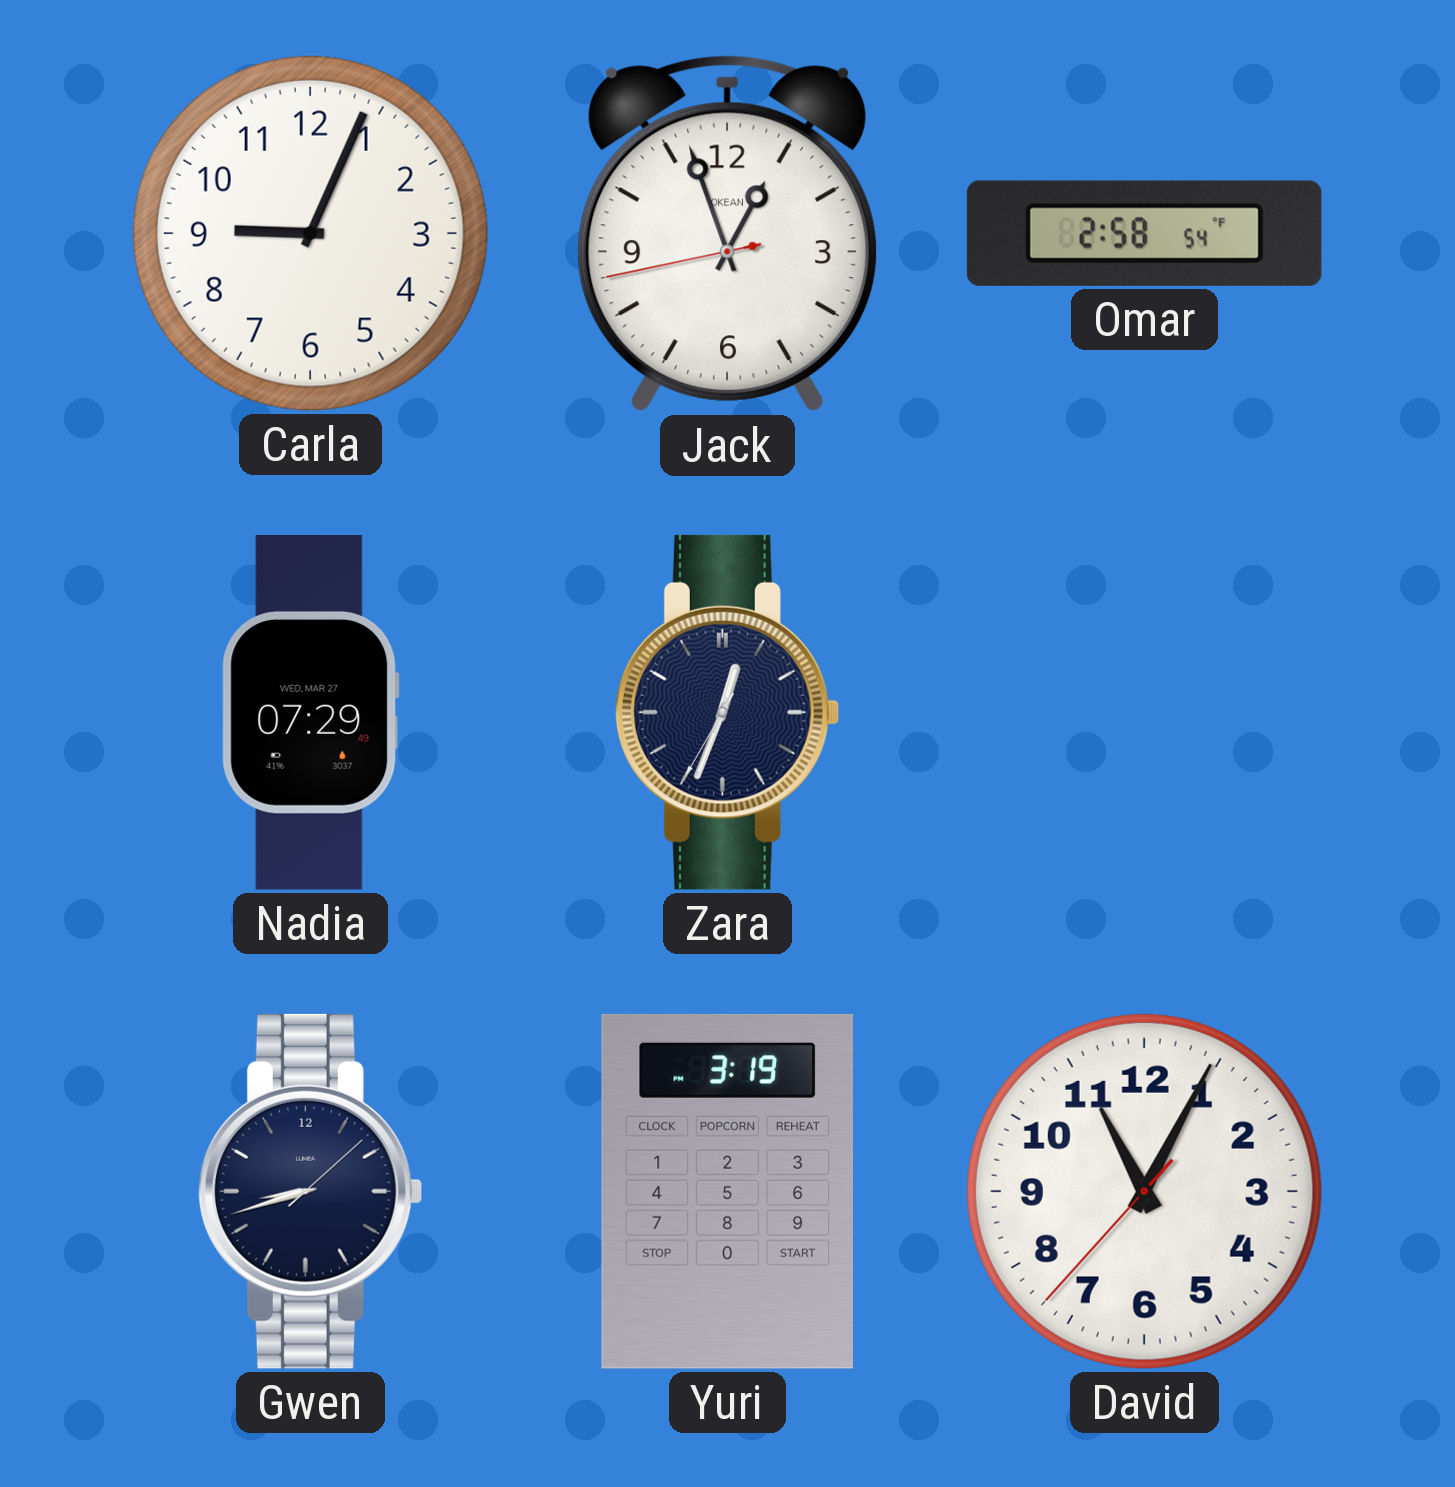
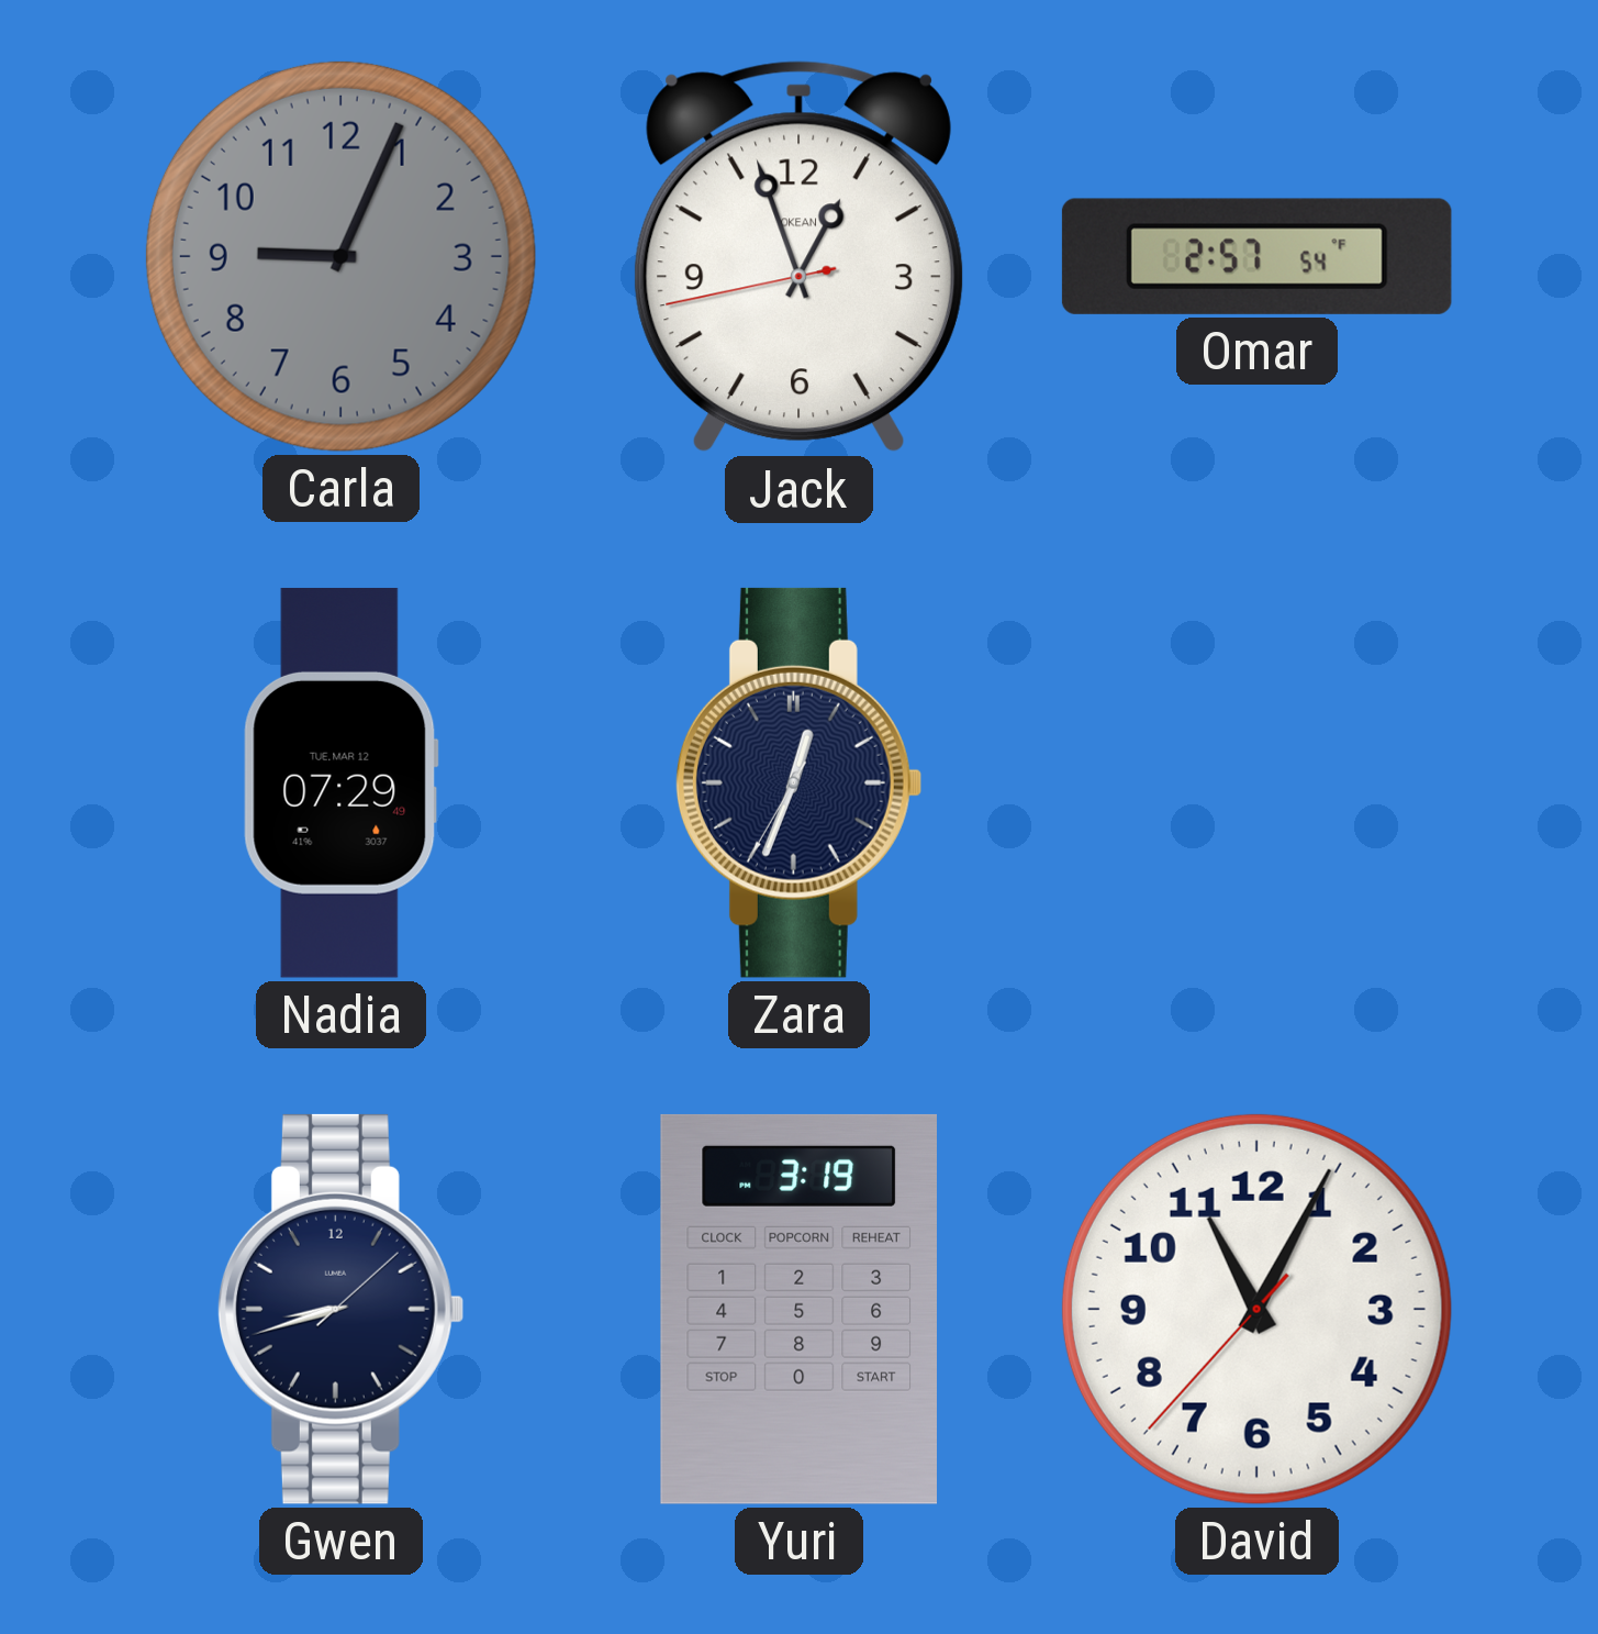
Carla dial: white -> grey (340, 256)
Omar: 2:58 -> 2:57 (1256, 256)
Nadia date: WED, MAR 27 -> TUE, MAR 12 (340, 782)
